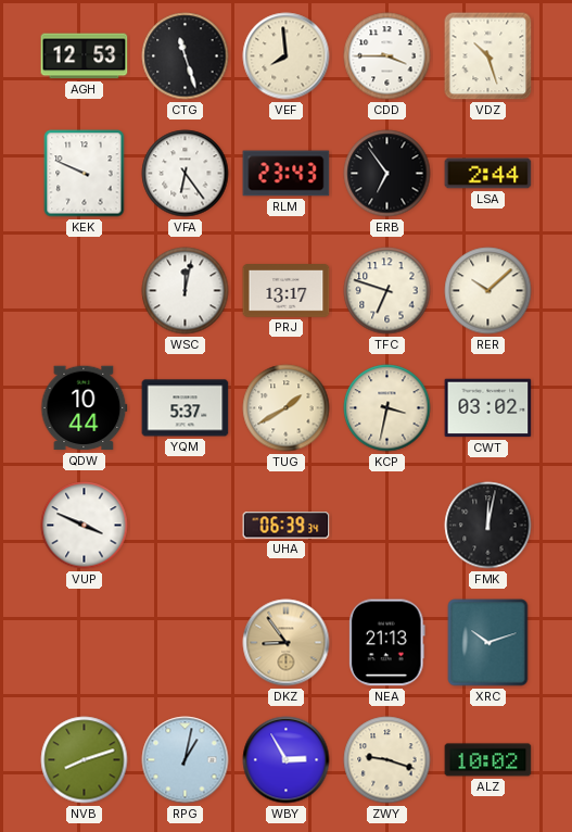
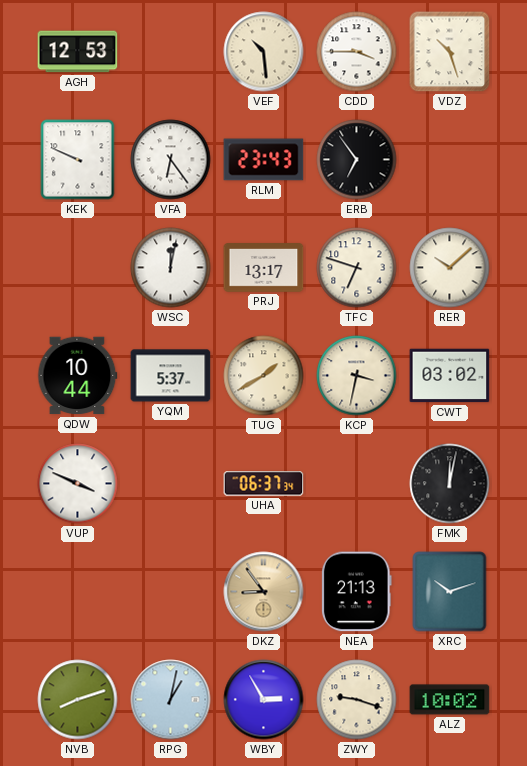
CTG: 11:27 -> none (186, 56)
VEF: 7:59 -> 10:29 (264, 52)
LSA: 2:44 -> none (488, 174)
UHA: 06:39 -> 06:37 (264, 484)
